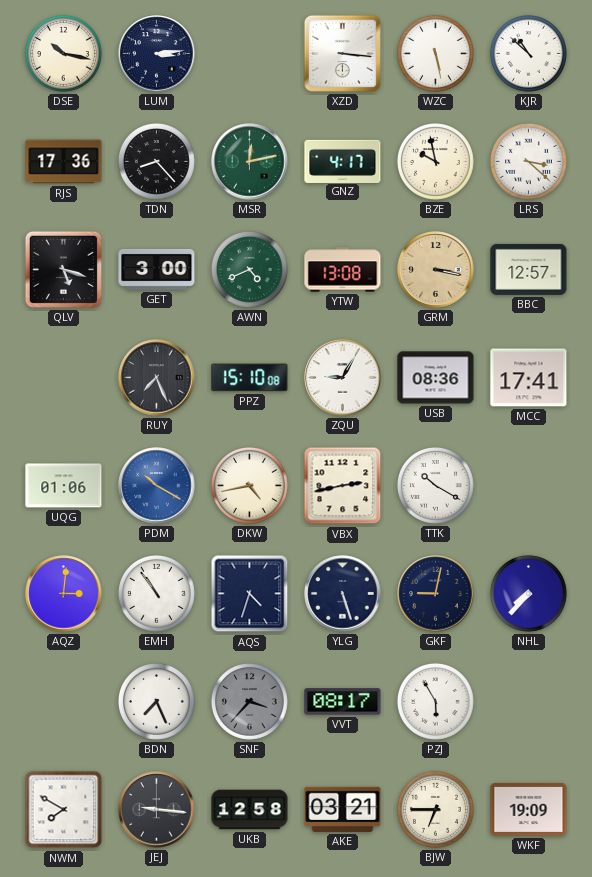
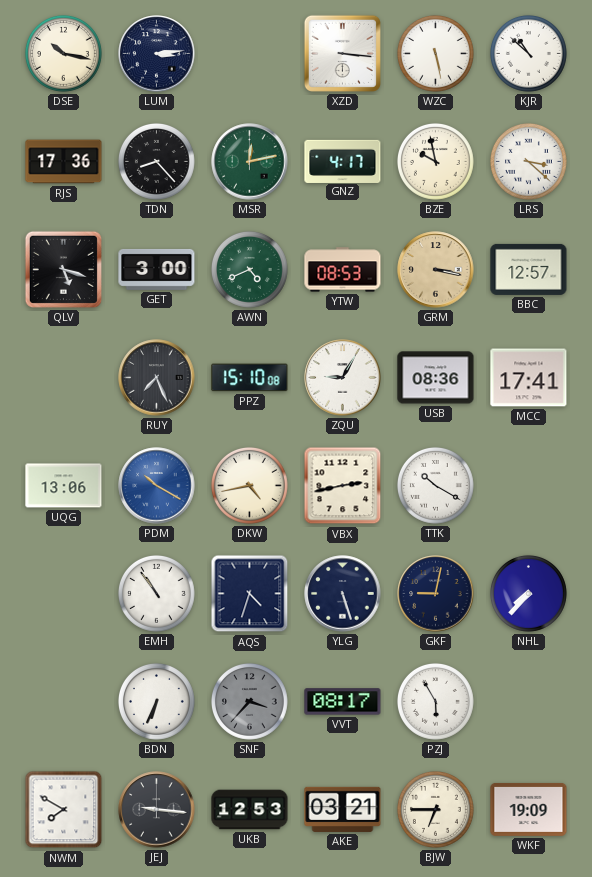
YTW: 13:08 -> 08:53 (343, 270)
UQG: 01:06 -> 13:06 (64, 486)
AQZ: 3:01 -> none (64, 594)
BDN: 7:26 -> 6:34 (156, 701)
UKB: 12:58 -> 12:53 (250, 810)
